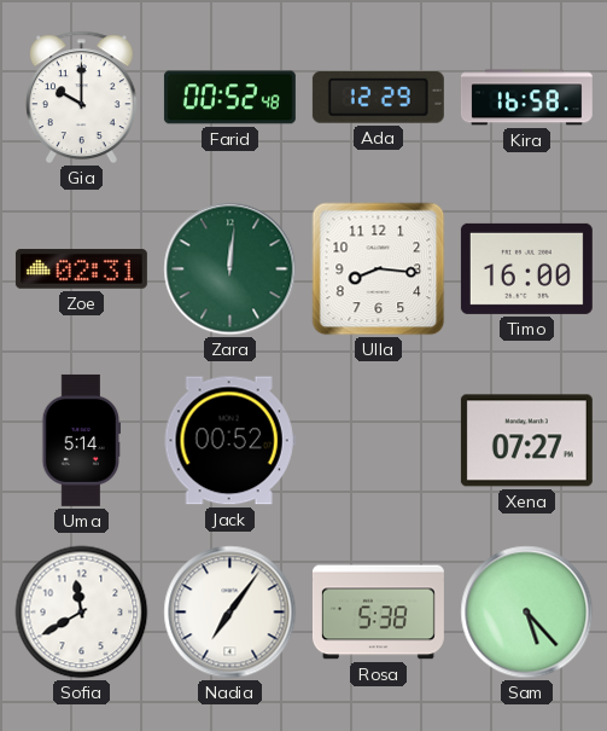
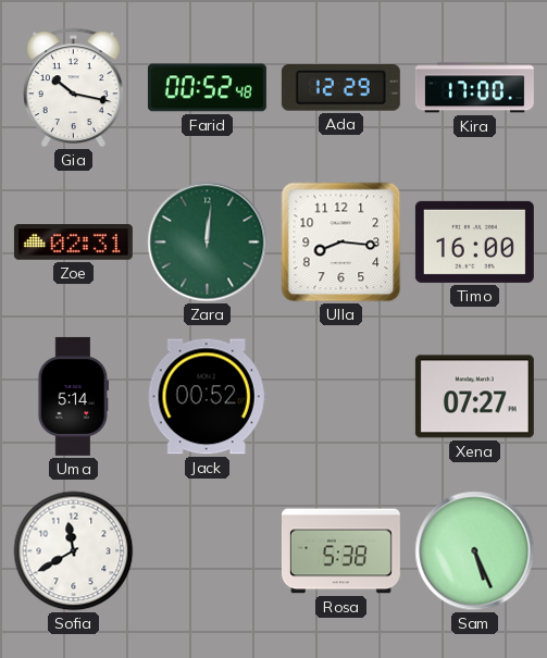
Gia: 10:00 -> 10:17 (73, 88)
Kira: 16:58 -> 17:00 (474, 88)
Nadia: 7:06 -> none (230, 613)
Sam: 5:23 -> 5:26 (475, 551)
